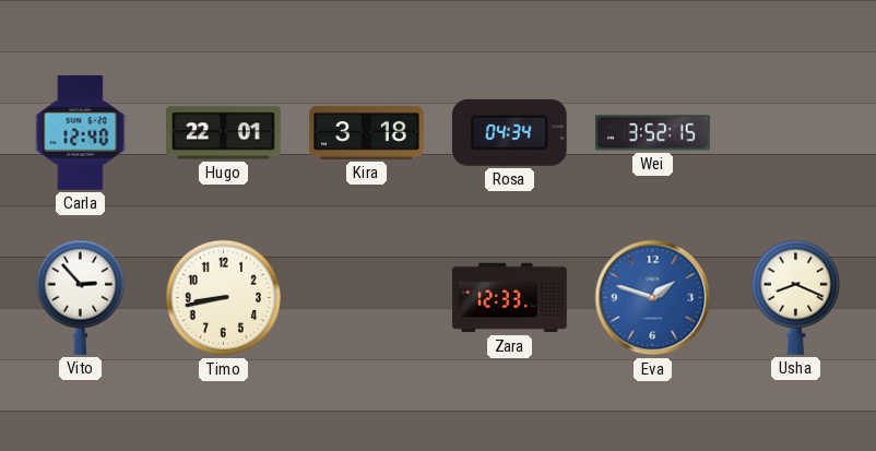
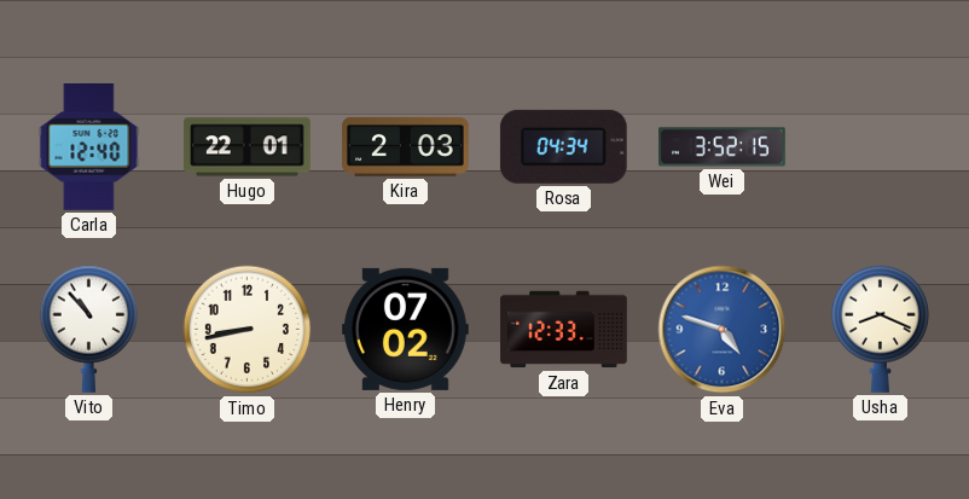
Kira: 3:18 -> 2:03 (406, 146)
Vito: 2:53 -> 10:53 (88, 329)
Henry: none -> 07:02 (406, 329)
Eva: 1:48 -> 4:48 (723, 330)
